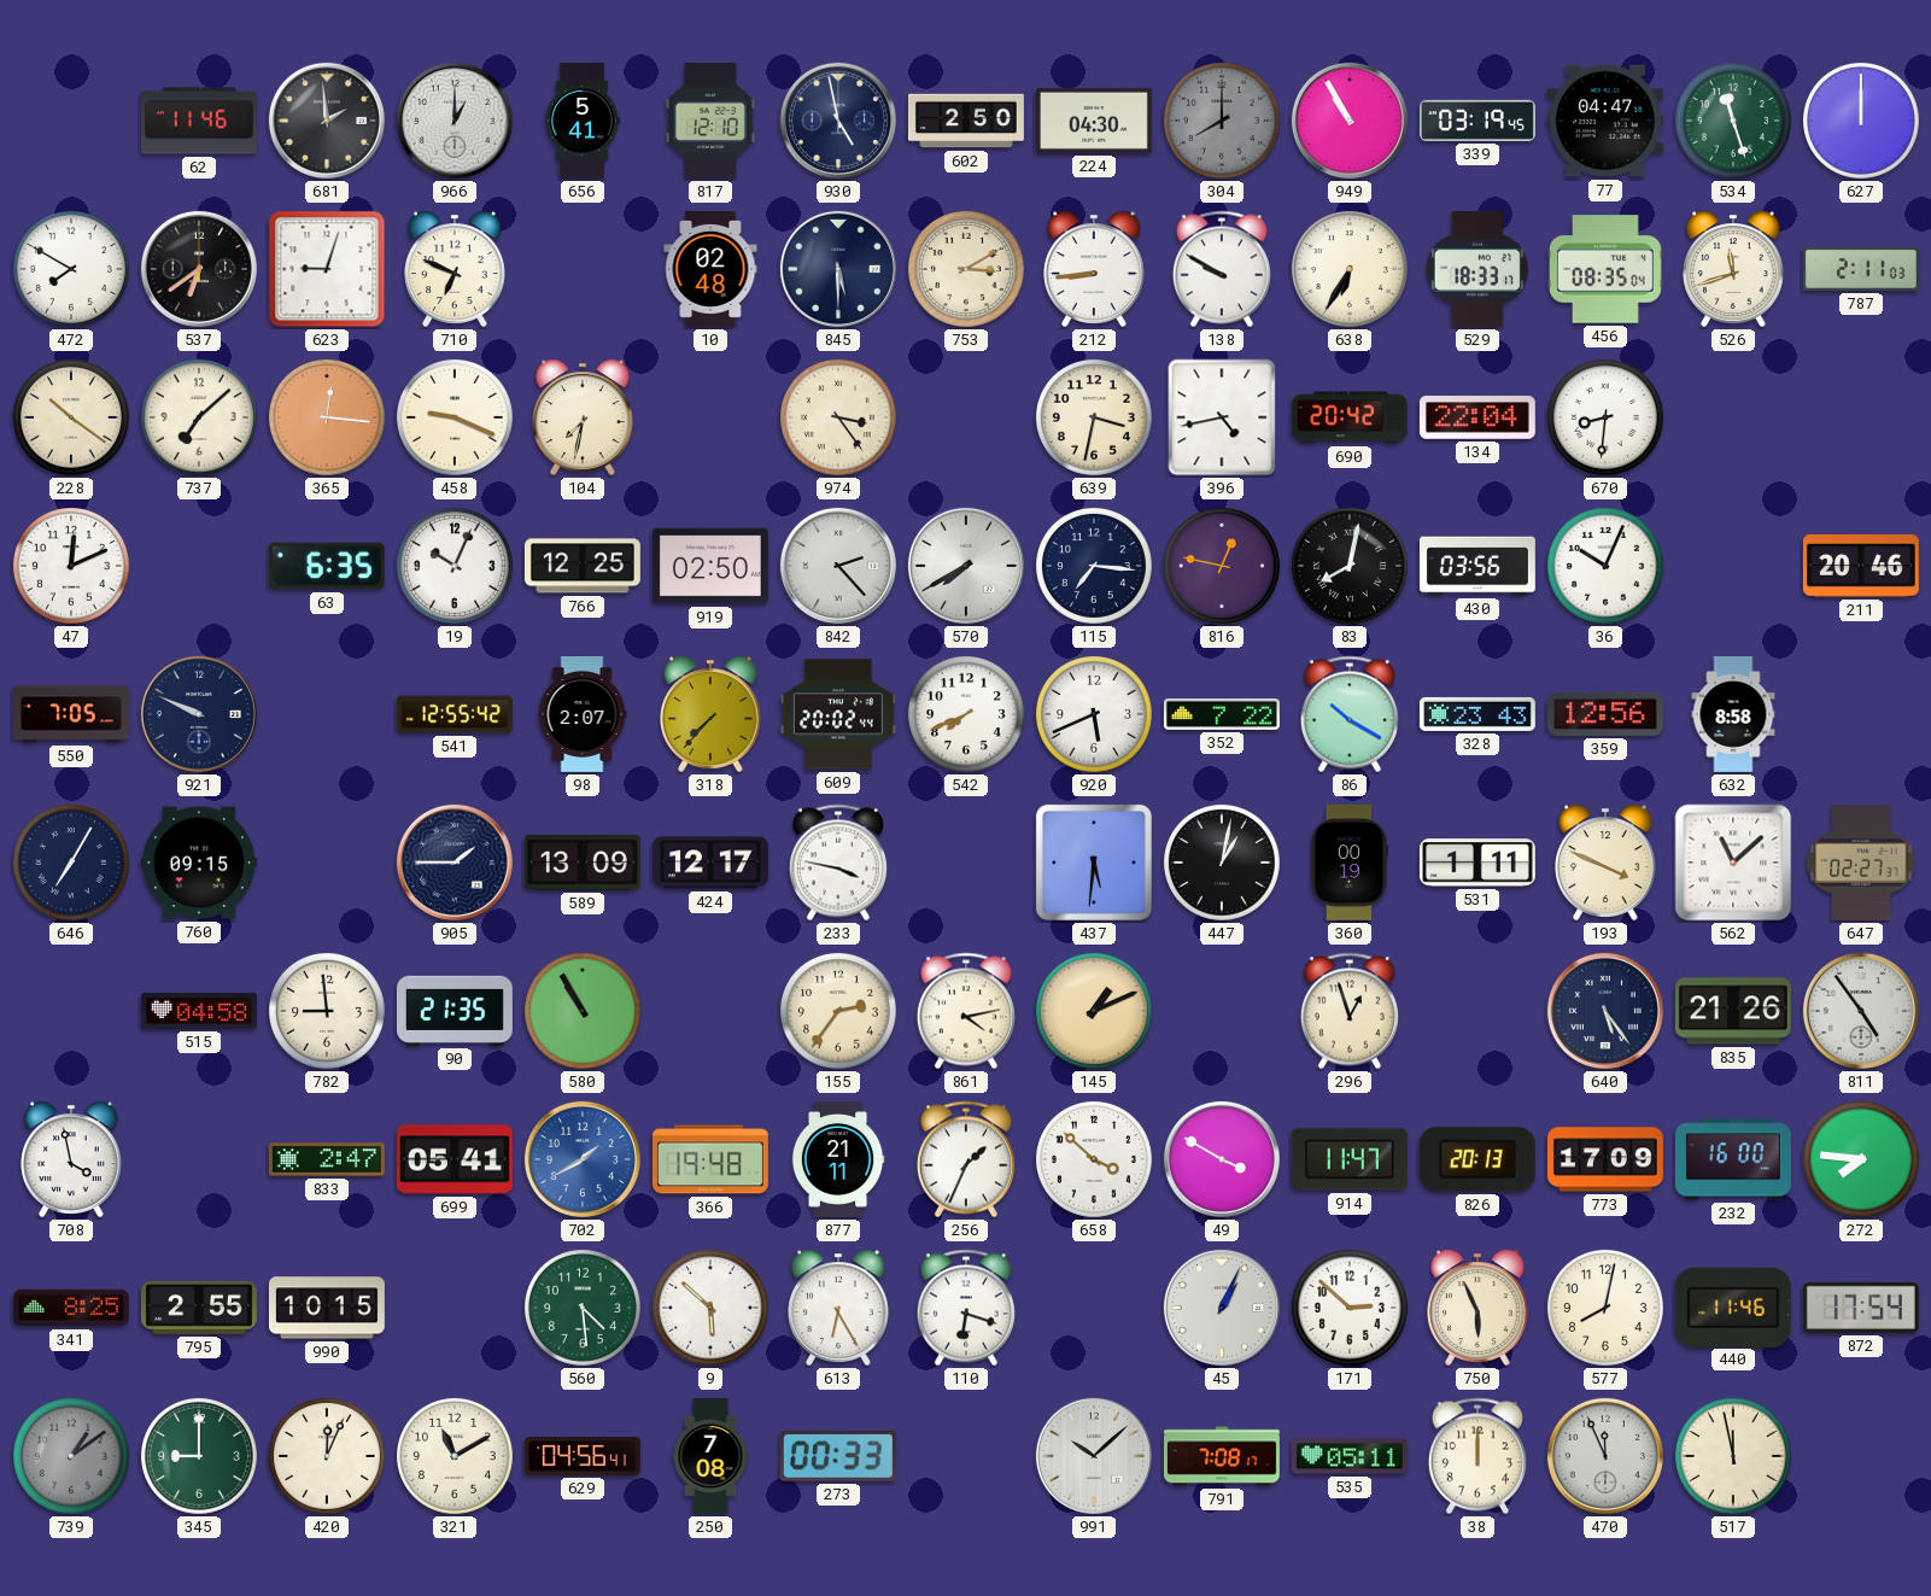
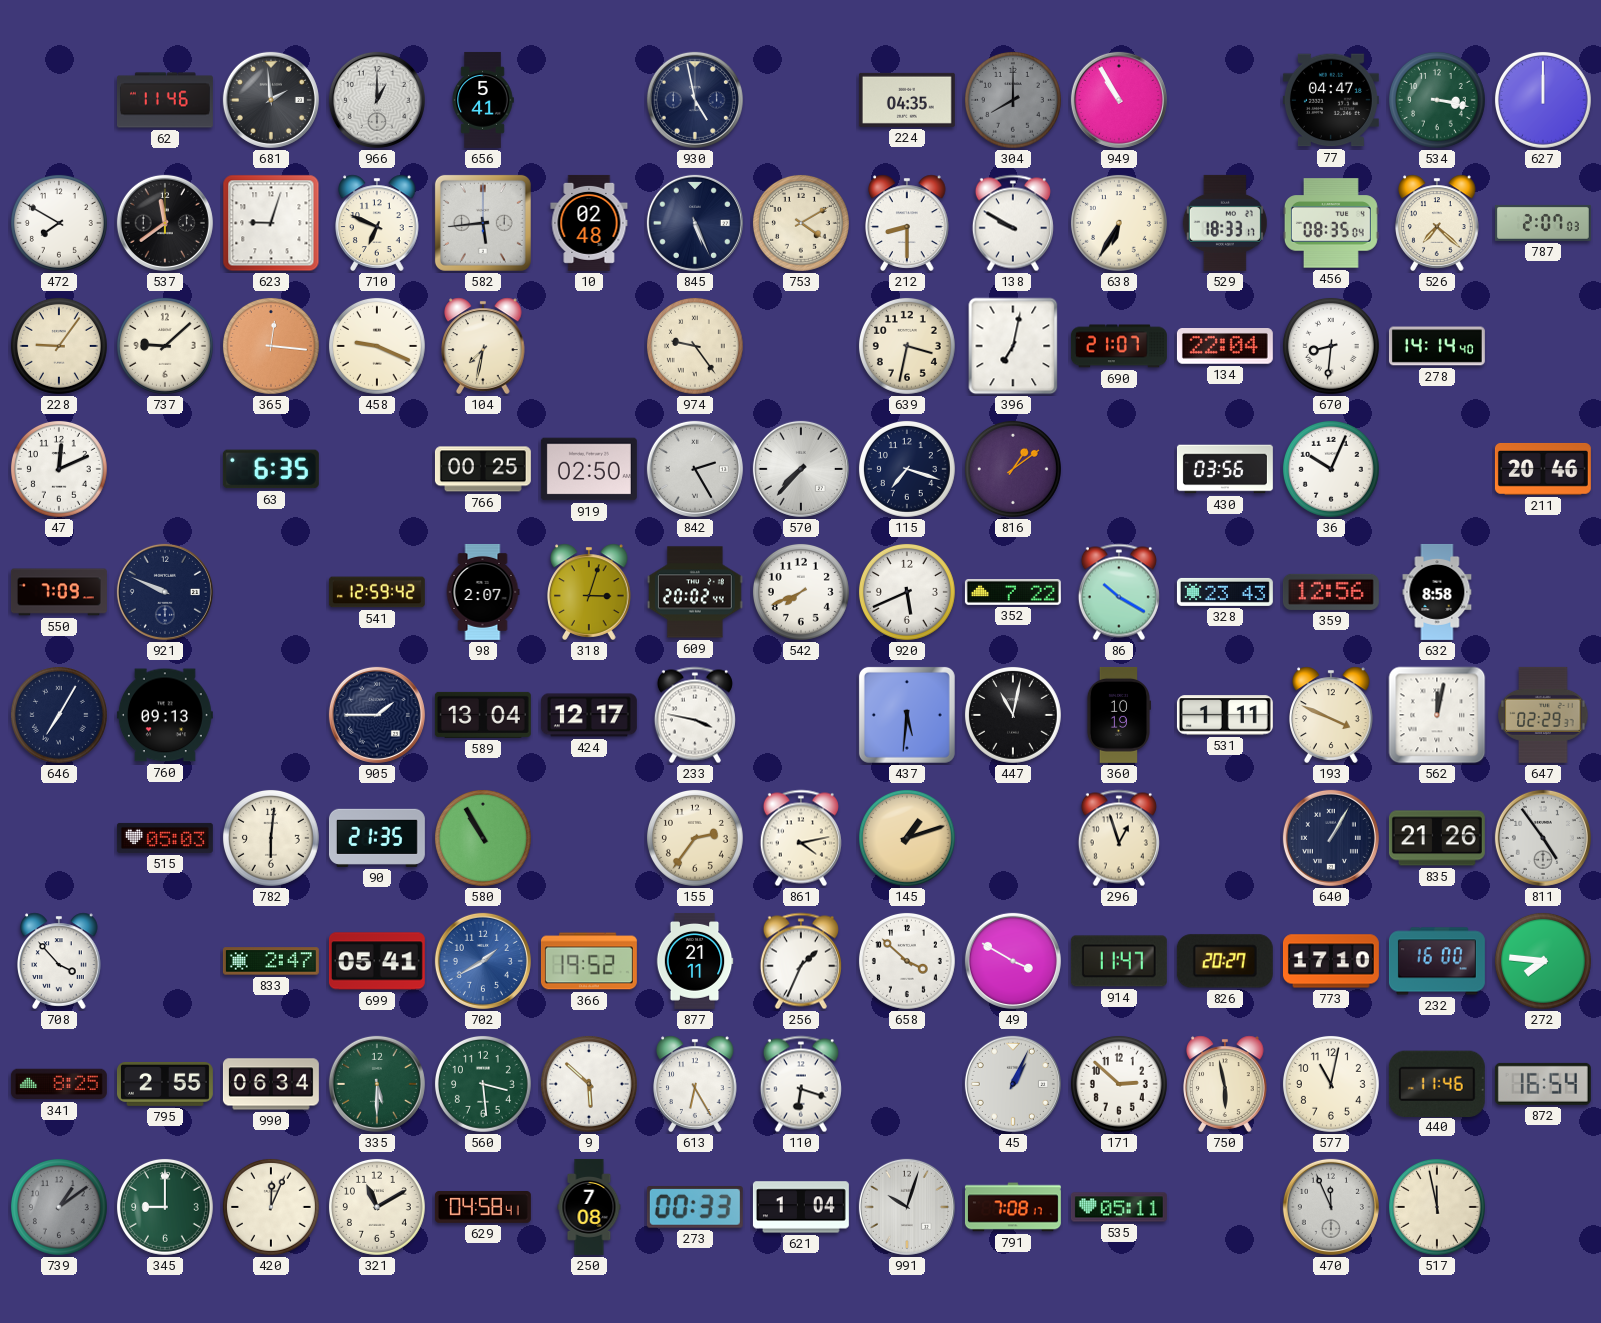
817: 12:10 -> none (710, 121)
602: 2:50 -> none (966, 121)
224: 04:30 -> 04:35 (907, 100)
339: 03:19 -> none (1477, 121)
534: 11:27 -> 3:17 (1437, 100)
537: 6:39 -> 11:39 (165, 223)
582: none -> 5:44 (483, 223)
845: 5:30 -> 5:26 (695, 223)
753: 3:10 -> 4:10 (801, 223)
212: 8:44 -> 8:30 (907, 223)
526: 11:42 -> 7:22 (1437, 223)
787: 2:11 -> 2:07 (1543, 223)
228: 10:21 -> 9:06 (59, 346)
737: 7:08 -> 9:08 (165, 346)
974: 3:24 -> 9:24 (695, 346)
396: 4:43 -> 7:02 (1013, 346)
690: 20:42 -> 21:07 (1119, 346)
278: none -> 14:14 (1437, 346)
19: 10:04 -> none (455, 566)
766: 12:25 -> 00:25 (483, 469)
842: 2:23 -> 2:25 (695, 469)
570: 7:40 -> 7:37 (801, 469)
115: 7:16 -> 7:18 (907, 469)
816: 12:47 -> 1:09 (1013, 469)
83: 8:02 -> none (1350, 566)
550: 7:05 -> 7:09 (59, 592)
541: 12:55 -> 12:59 (377, 592)
318: 7:37 -> 3:03 (589, 592)
760: 09:15 -> 09:13 (165, 715)
589: 13:09 -> 13:04 (483, 715)
447: 1:02 -> 11:02 (1013, 715)
360: 00:19 -> 10:19 (1118, 715)
562: 11:08 -> 12:02 (1437, 715)
647: 02:27 -> 02:29 (1543, 715)
515: 04:58 -> 05:03 (165, 838)
782: 8:59 -> 6:01 (271, 838)
145: 1:11 -> 1:12 (907, 838)
640: 5:24 -> 1:05 (1331, 838)
708: 3:58 -> 3:53 (59, 961)
366: 19:48 -> 19:52 (589, 961)
826: 20:13 -> 20:27 (1225, 961)
773: 17:09 -> 17:10 (1331, 961)
990: 10:15 -> 06:34 (271, 1084)
335: none -> 5:30 (377, 1084)
560: 4:29 -> 3:29 (483, 1084)
750: 5:56 -> 5:58 (1225, 1084)
577: 8:02 -> 11:02 (1331, 1084)
872: 17:54 -> 16:54 (1543, 1084)
629: 04:56 -> 04:58 (483, 1207)
621: none -> 1:04 (801, 1207)
991: 10:08 -> 10:03 (907, 1207)
38: 12:00 -> none (1477, 1456)
